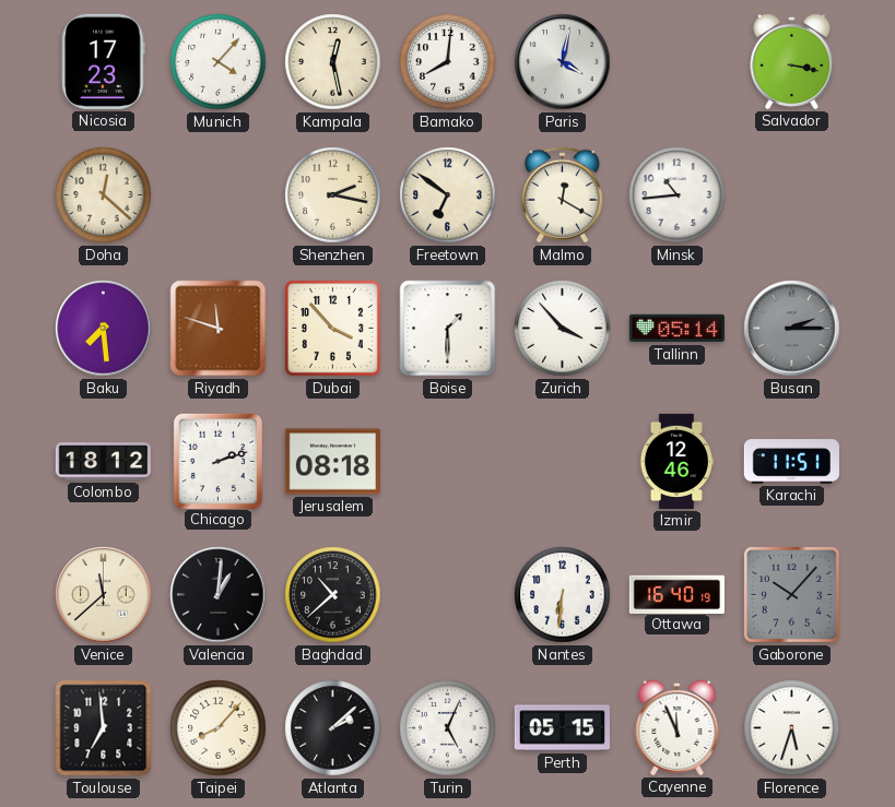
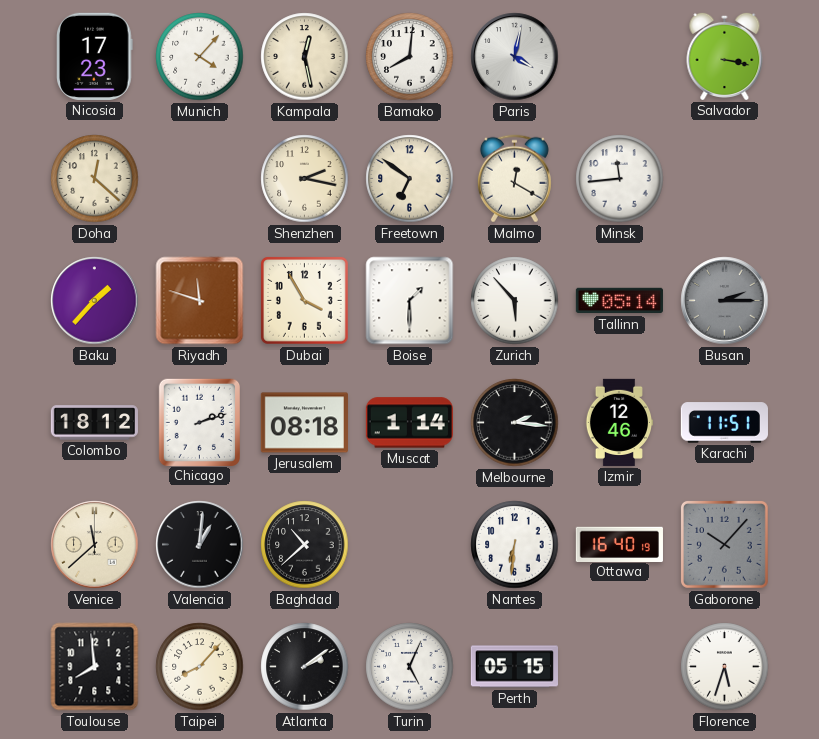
Minsk: 10:44 -> 11:44 (620, 179)
Baku: 7:29 -> 1:37 (95, 301)
Dubai: 3:53 -> 3:55 (304, 300)
Zurich: 3:53 -> 5:53 (515, 301)
Muscat: none -> 1:14 (409, 423)
Melbourne: none -> 2:16 (515, 423)
Toulouse: 6:59 -> 7:59 (95, 667)
Atlanta: 2:08 -> 2:09 (305, 667)
Cayenne: 11:56 -> none (678, 727)
